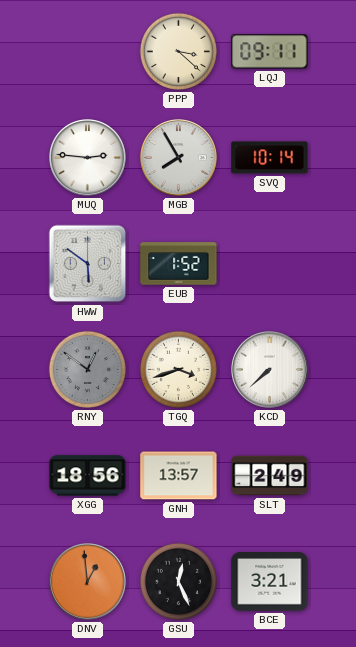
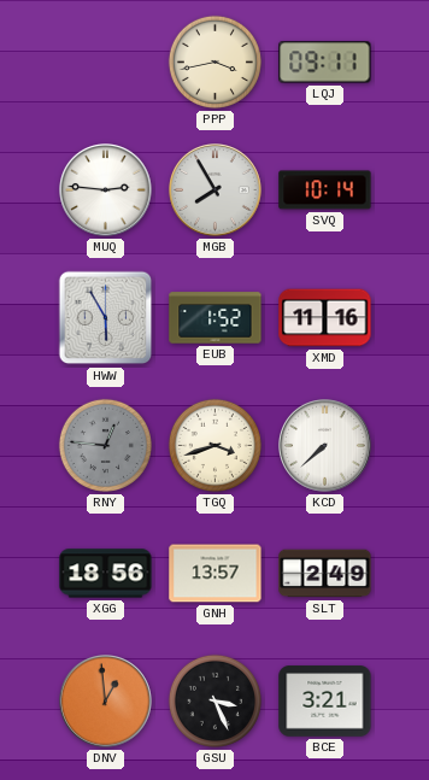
PPP: 3:22 -> 3:43 (214, 61)
HWW: 5:51 -> 5:55 (106, 318)
XMD: none -> 11:16 (325, 318)
RNY: 12:51 -> 12:46 (105, 445)
GSU: 12:26 -> 3:26 (214, 700)
